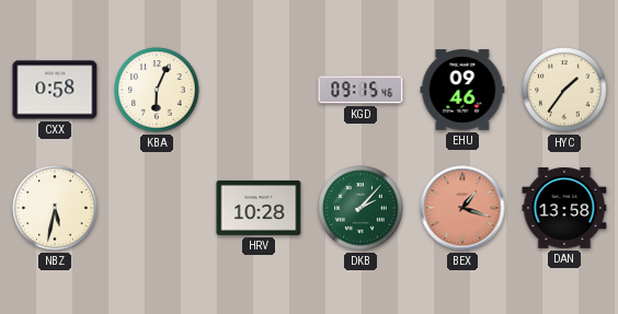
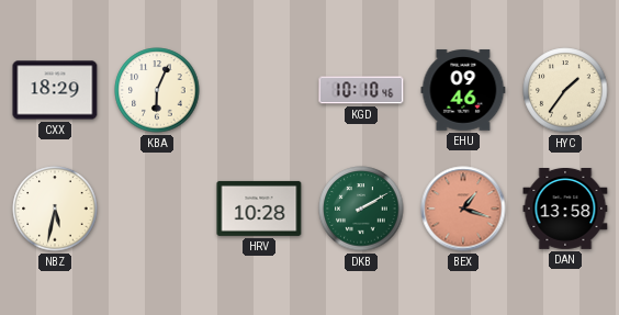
CXX: 0:58 -> 18:29 (55, 90)
KGD: 09:15 -> 10:10 (361, 90)
DKB: 2:07 -> 2:10 (361, 209)
